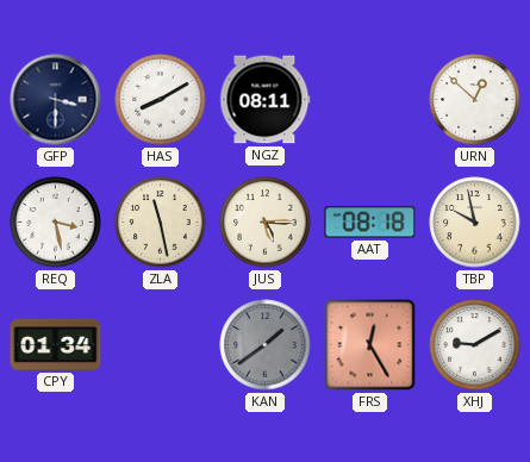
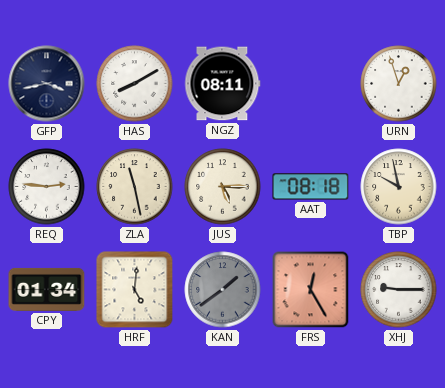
GFP: 3:30 -> 3:43 (47, 84)
URN: 12:52 -> 12:57 (399, 84)
REQ: 3:28 -> 2:46 (47, 187)
HRF: none -> 5:01 (135, 290)
XHJ: 9:10 -> 9:15 (399, 290)
